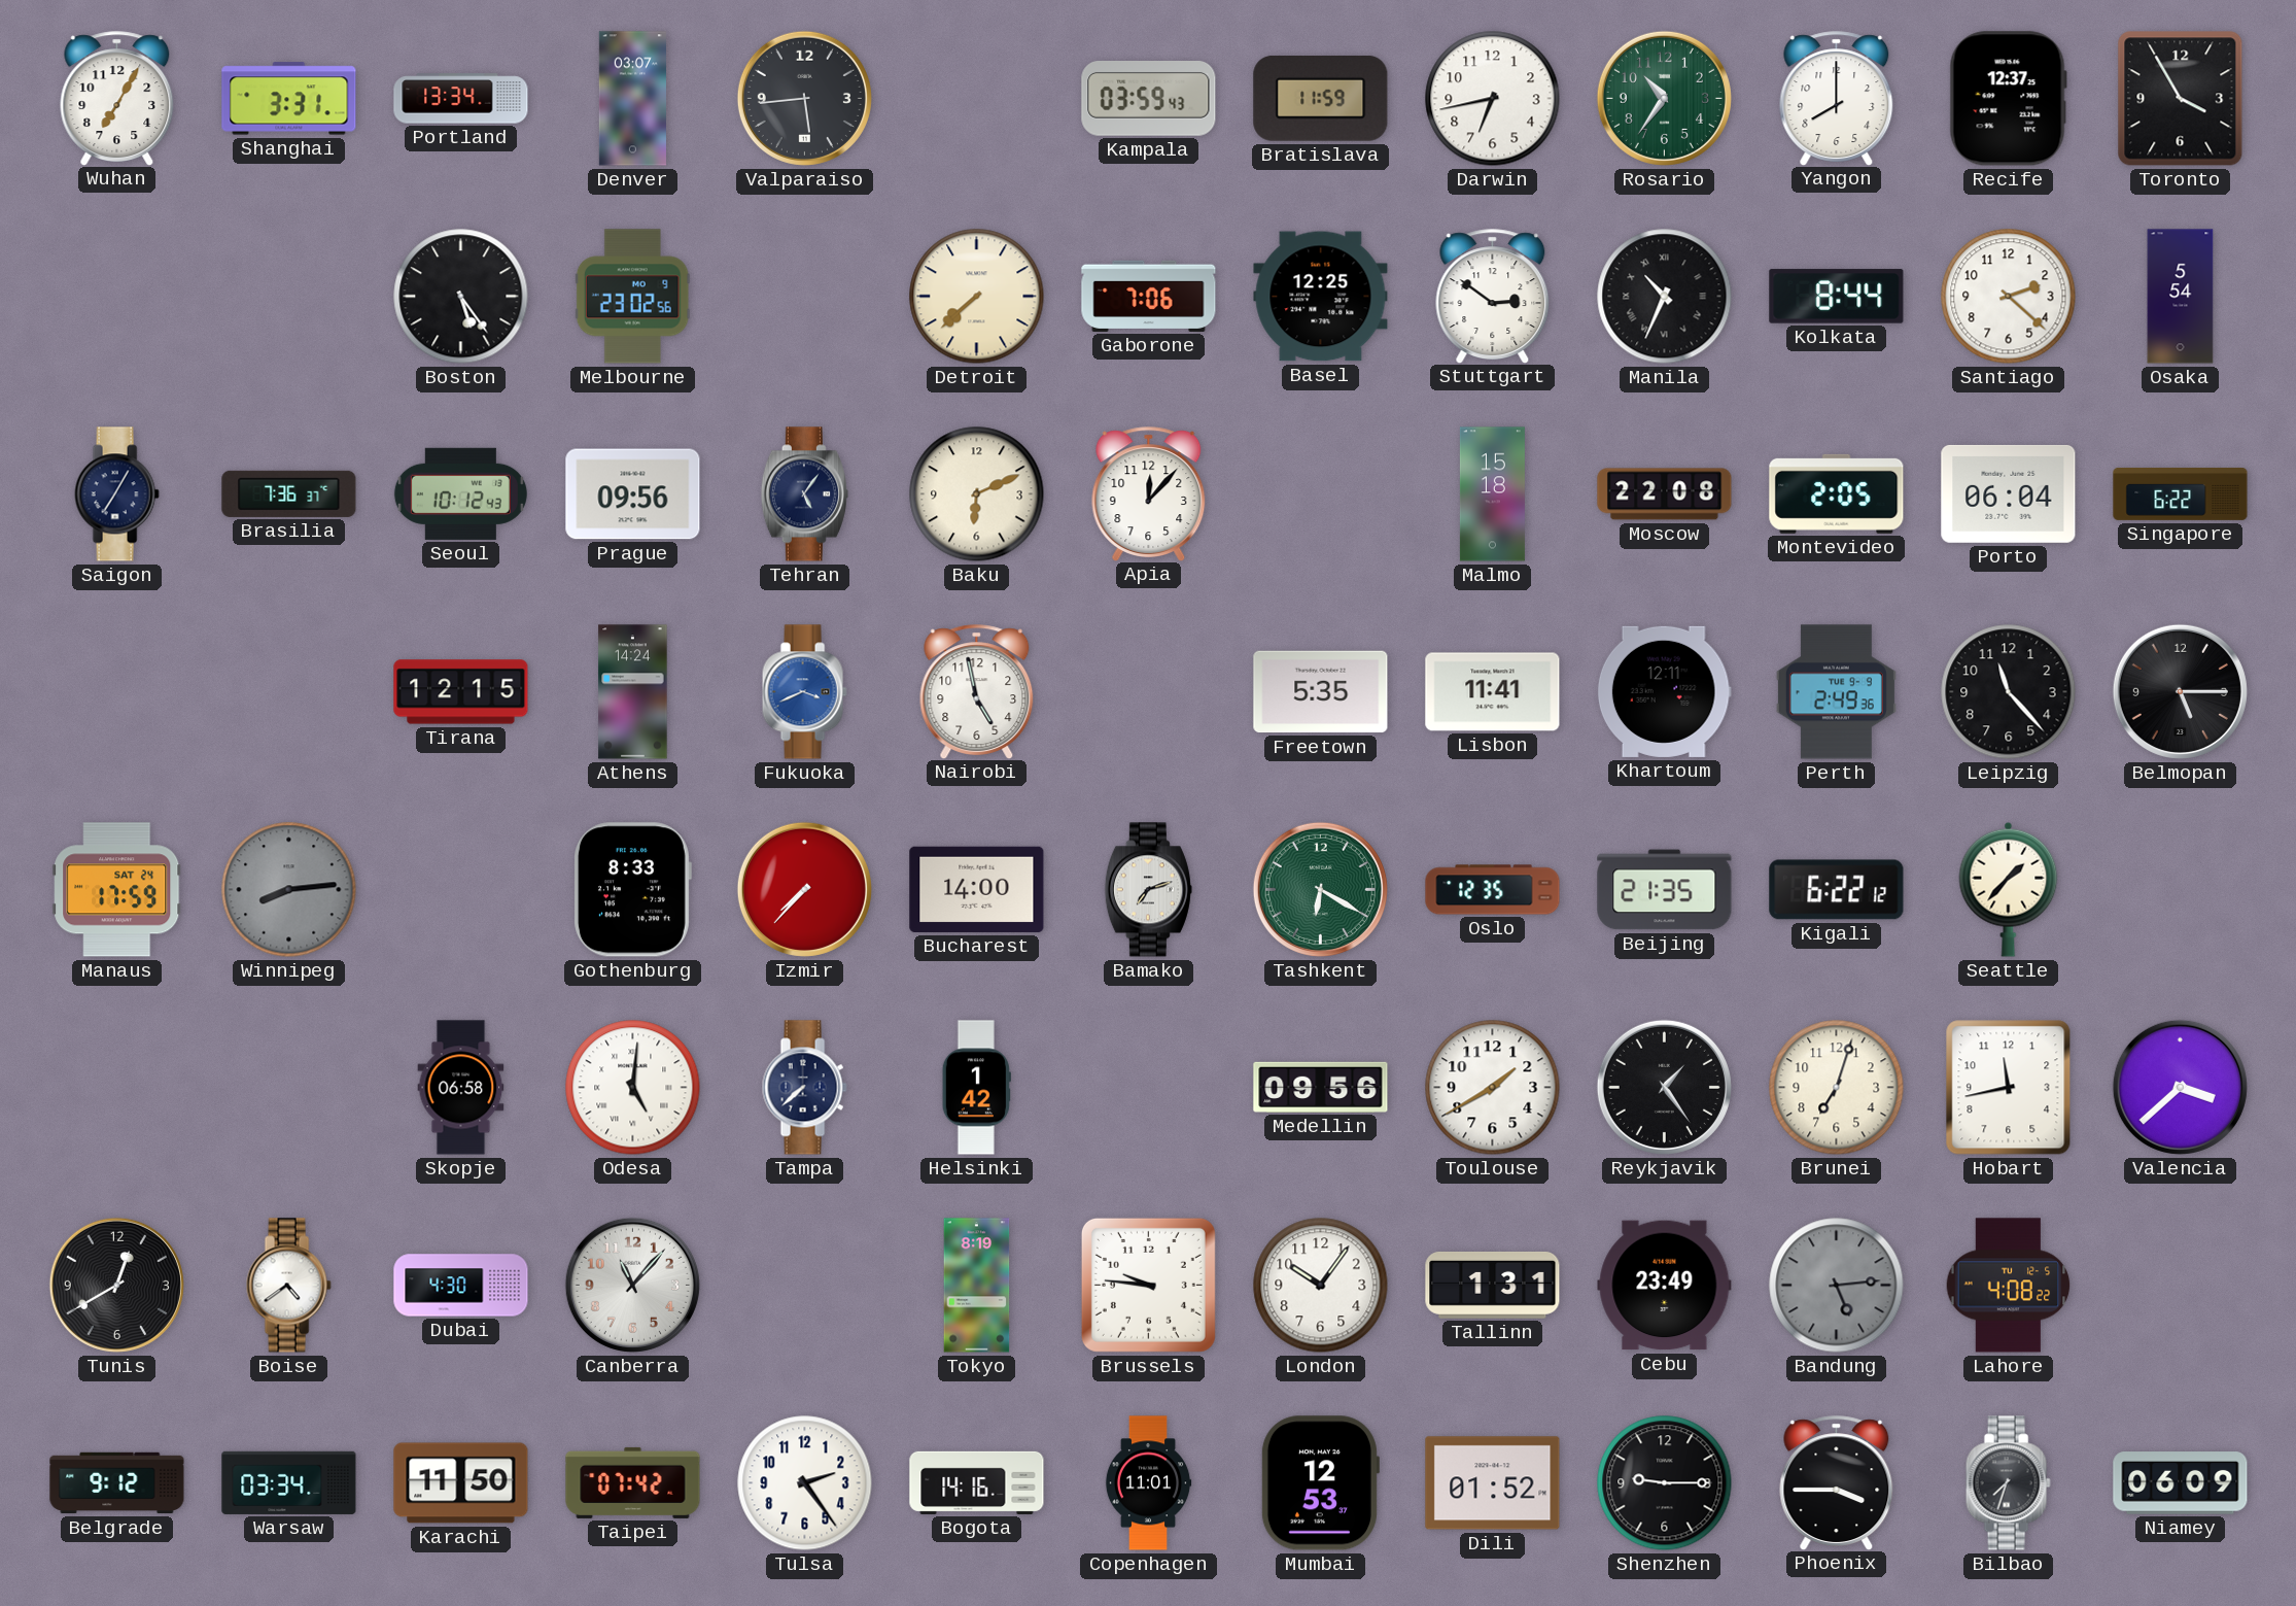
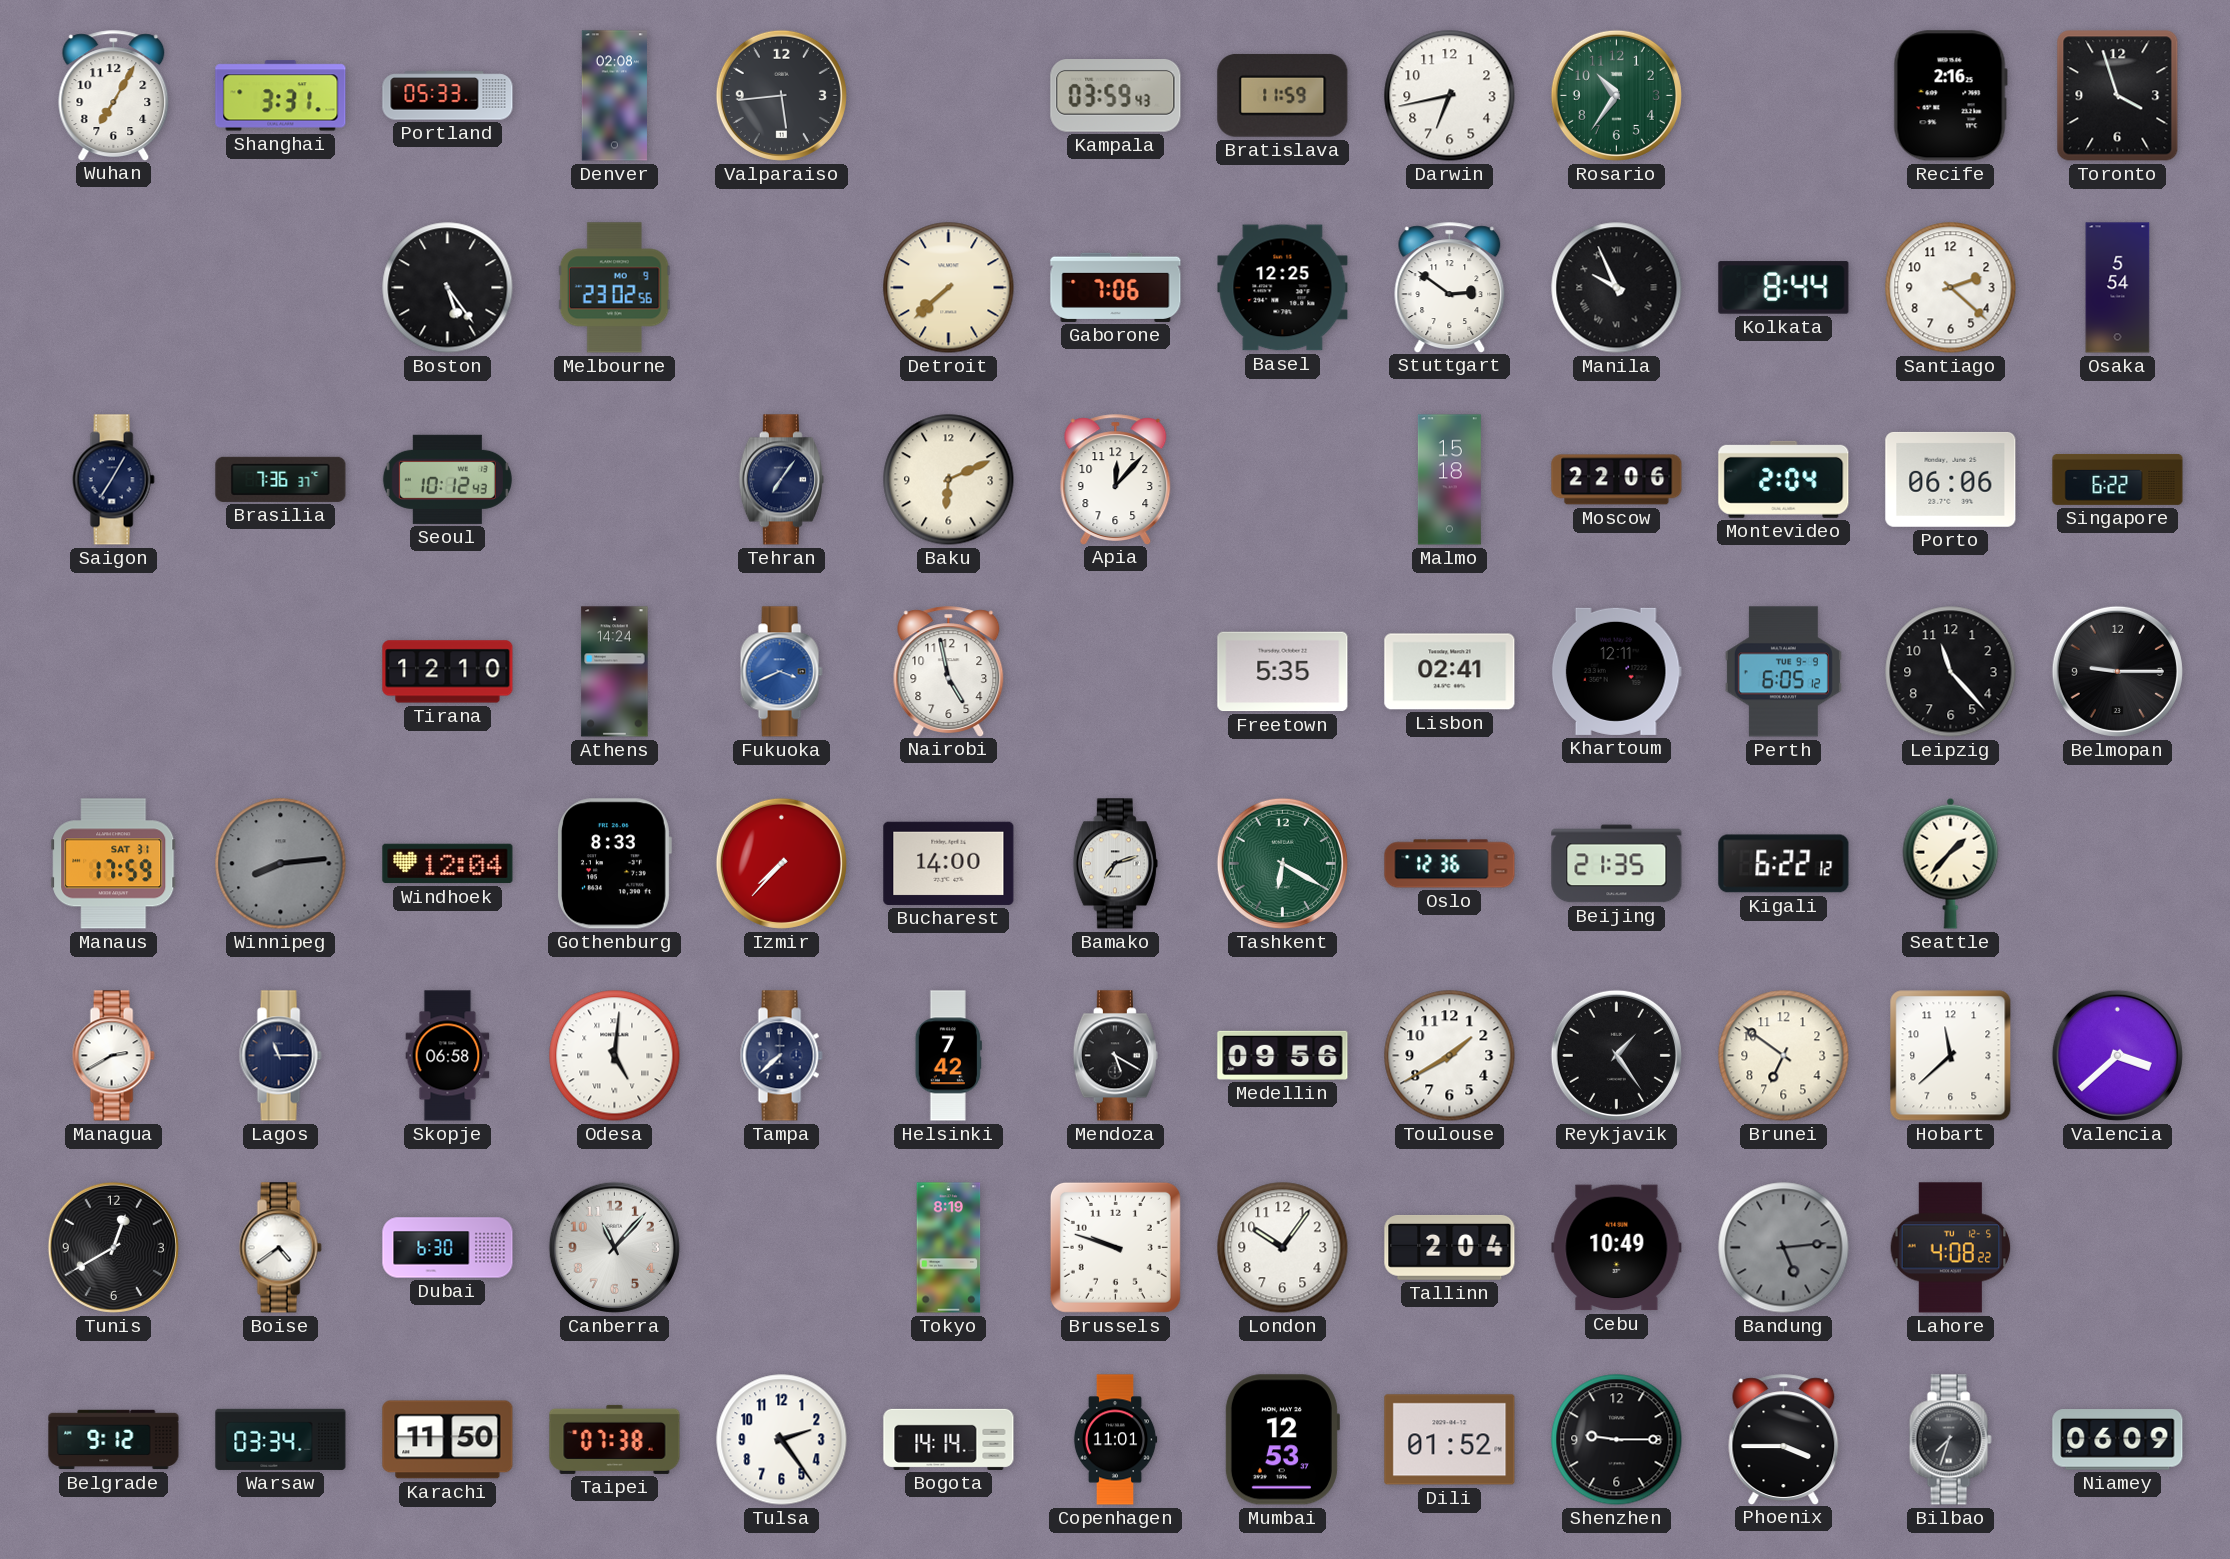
Portland: 13:34 -> 05:33 (448, 96)
Denver: 03:07 -> 02:08 (614, 96)
Yangon: 8:00 -> none (1837, 98)
Recife: 12:37 -> 2:16 (1950, 96)
Toronto: 3:55 -> 3:57 (2118, 96)
Manila: 10:34 -> 9:56 (1617, 288)
Prague: 09:56 -> none (633, 494)
Tehran: 5:06 -> 7:06 (781, 480)
Moscow: 22:08 -> 22:06 (1617, 480)
Montevideo: 2:05 -> 2:04 (1784, 479)
Porto: 06:04 -> 06:06 (1951, 479)
Tirana: 12:15 -> 12:10 (448, 672)
Lisbon: 11:41 -> 02:41 (1450, 672)
Perth: 2:49 -> 6:05 (1783, 672)
Belmopan: 5:15 -> 9:15 (2117, 671)
Manaus date: SAT 24 -> SAT 31 (114, 864)
Windhoek: none -> 12:04 (448, 864)
Oslo: 12:35 -> 12:36 (1450, 864)
Managua: none -> 2:40 (113, 1056)
Lagos: none -> 11:15 (280, 1056)
Helsinki: 1:42 -> 7:42 (948, 1056)
Mendoza: none -> 5:20 (1115, 1056)
Brunei: 7:03 -> 6:51 (1784, 1056)
Hobart: 11:43 -> 11:38 (1951, 1056)
Dubai: 4:30 -> 6:30 (448, 1248)
Brussels: 9:46 -> 9:48 (1115, 1247)
Tallinn: 1:31 -> 2:04 (1450, 1247)
Cebu: 23:49 -> 10:49 (1617, 1248)
Taipei: 07:42 -> 07:38 (615, 1439)
Bogota: 14:16 -> 14:14 (949, 1439)
